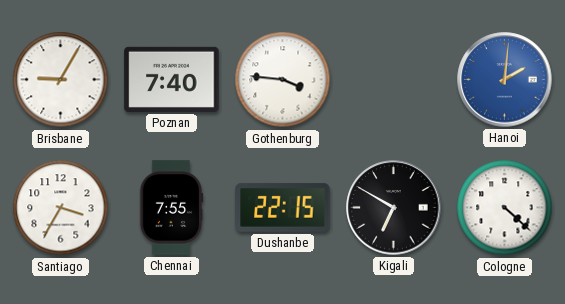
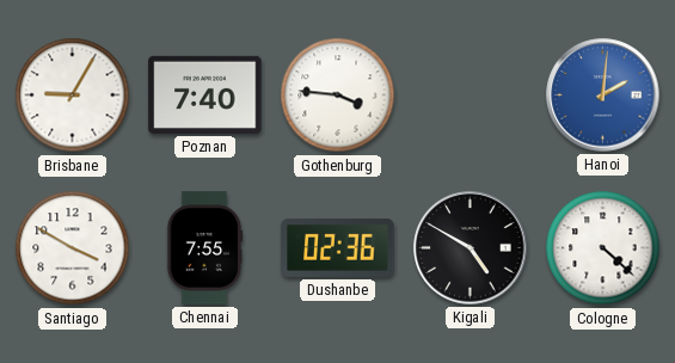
Santiago: 3:35 -> 3:50 (73, 248)
Dushanbe: 22:15 -> 02:36 (338, 247)
Kigali: 6:50 -> 4:50 (471, 248)
